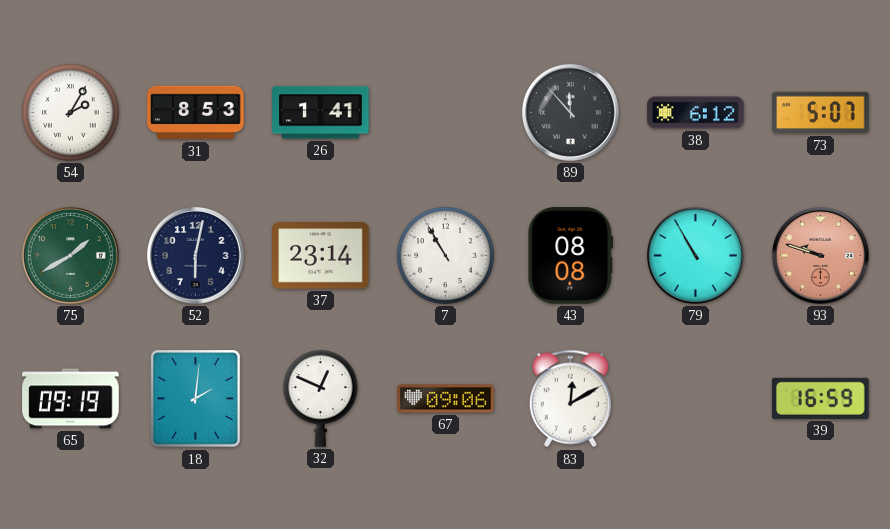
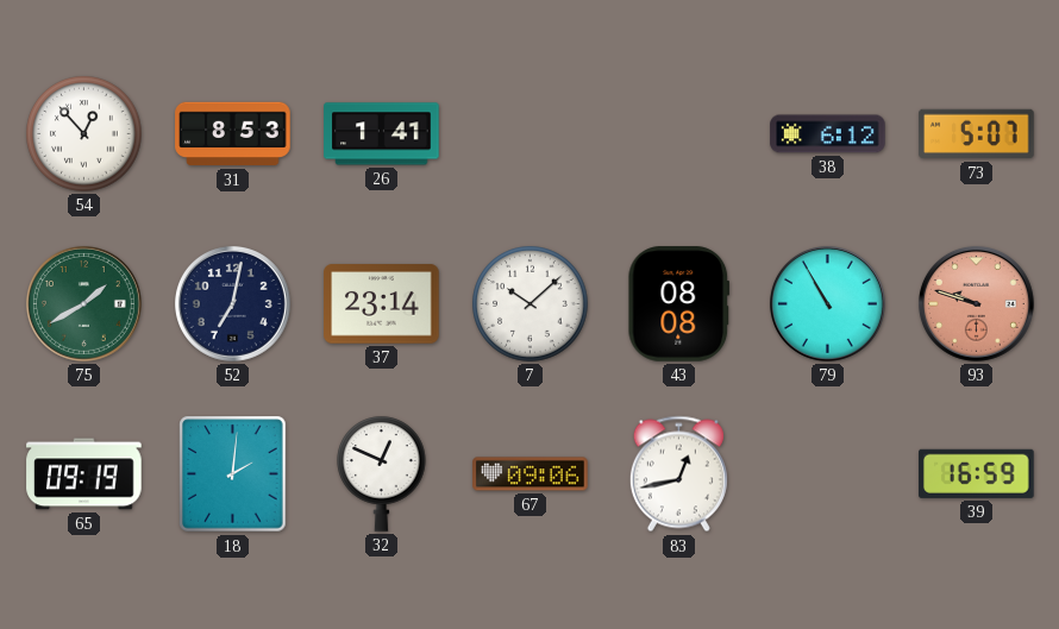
54: 2:05 -> 12:53 (84, 134)
89: 11:53 -> none (570, 112)
52: 6:02 -> 7:02 (232, 303)
7: 10:55 -> 10:08 (531, 304)
83: 12:10 -> 12:43 (678, 474)
